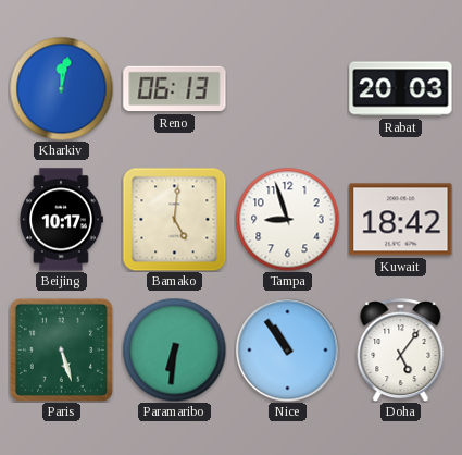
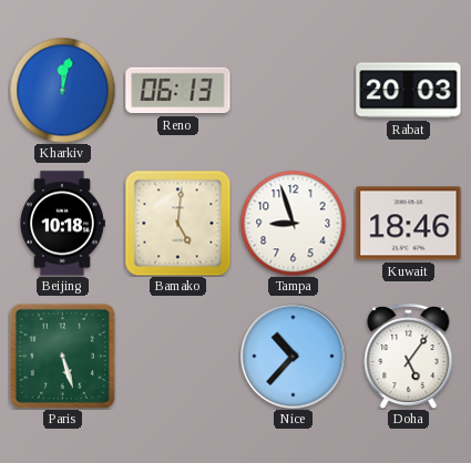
Beijing: 10:17 -> 10:18 (62, 224)
Kuwait: 18:42 -> 18:46 (409, 224)
Paramaribo: 6:31 -> none (174, 349)
Nice: 10:54 -> 10:37 (293, 356)
